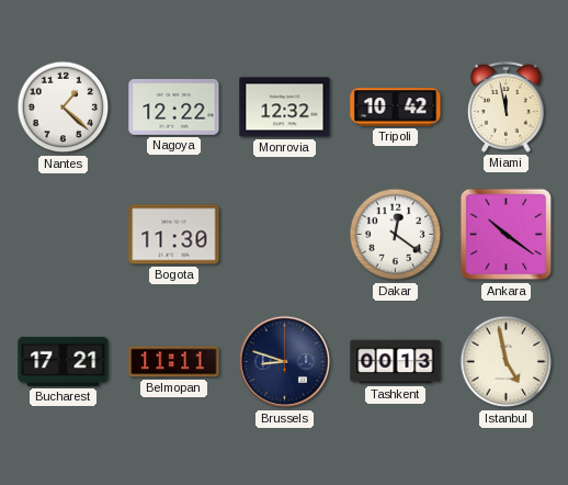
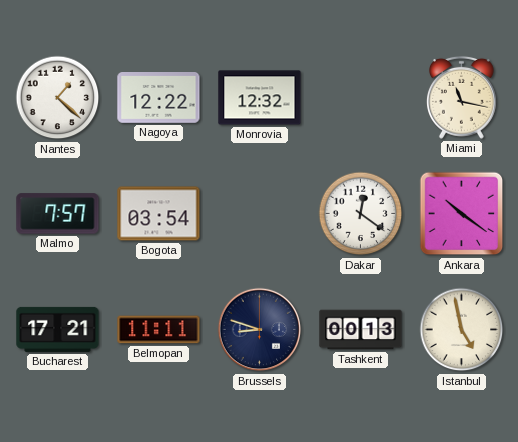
Tripoli: 10:42 -> none (396, 108)
Miami: 11:58 -> 11:17 (461, 97)
Malmo: none -> 7:57 (58, 214)
Bogota: 11:30 -> 03:54 (159, 214)
